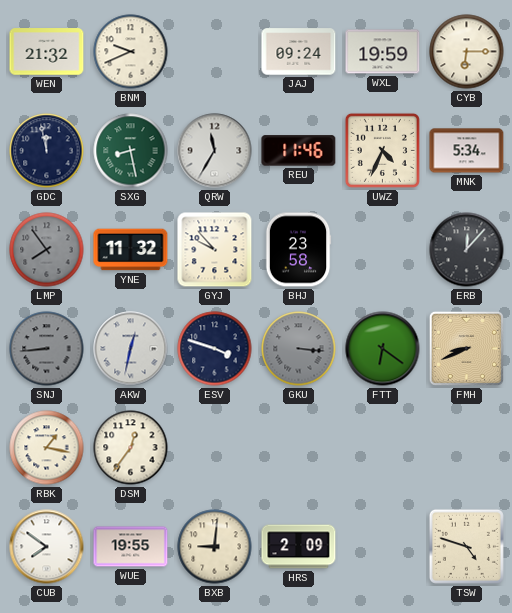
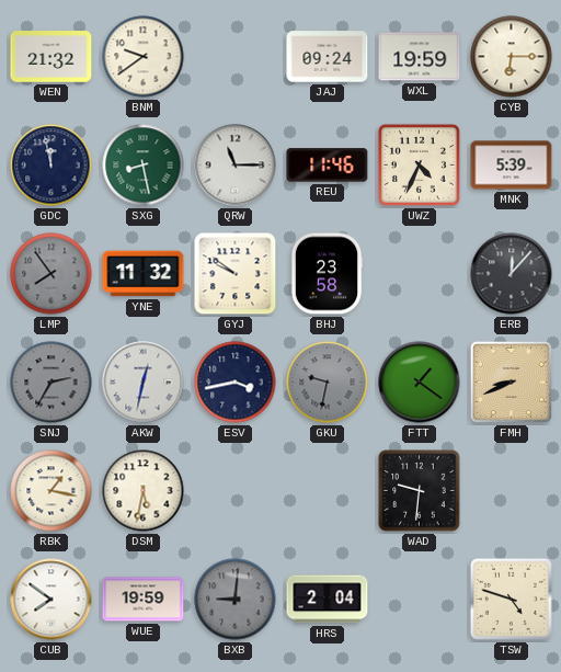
BNM: 9:41 -> 9:39 (144, 57)
QRW: 11:35 -> 11:15 (236, 166)
MNK: 5:34 -> 5:39 (512, 166)
GYJ: 9:53 -> 9:51 (236, 274)
SNJ: 8:44 -> 2:35 (51, 383)
ESV: 3:48 -> 3:43 (236, 383)
GKU: 3:16 -> 9:32 (328, 383)
FTT: 6:21 -> 1:21 (420, 383)
DSM: 12:36 -> 5:32 (144, 491)
WAD: none -> 9:31 (420, 491)
WUE: 19:55 -> 19:59 (144, 600)
BXB dial: cream -> grey (236, 600)
HRS: 2:09 -> 2:04 (328, 600)
